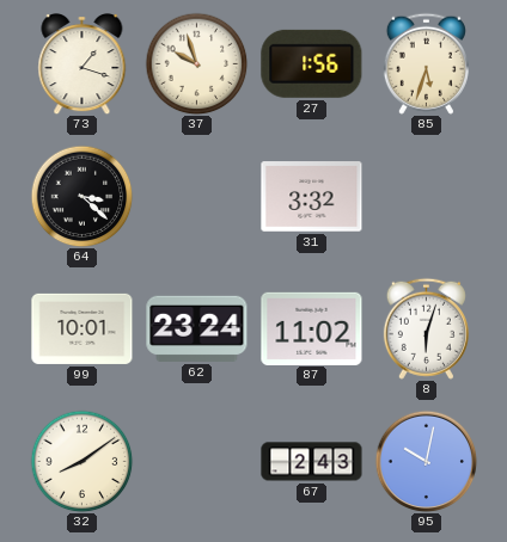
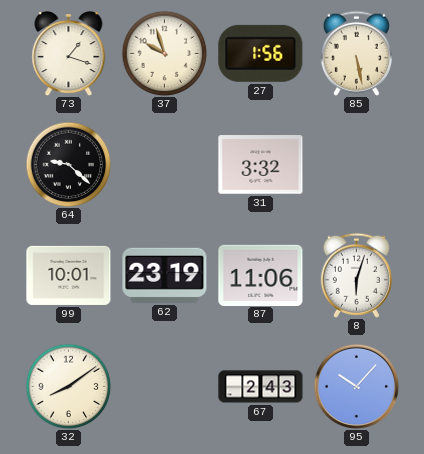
85: 5:33 -> 5:28 (356, 53)
64: 3:22 -> 9:22 (68, 164)
62: 23:24 -> 23:19 (165, 275)
87: 11:02 -> 11:06 (261, 275)
95: 10:02 -> 10:07 (356, 386)
